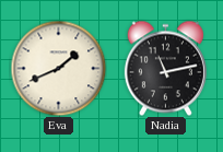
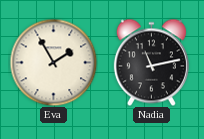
Eva: 1:41 -> 1:55 (53, 62)
